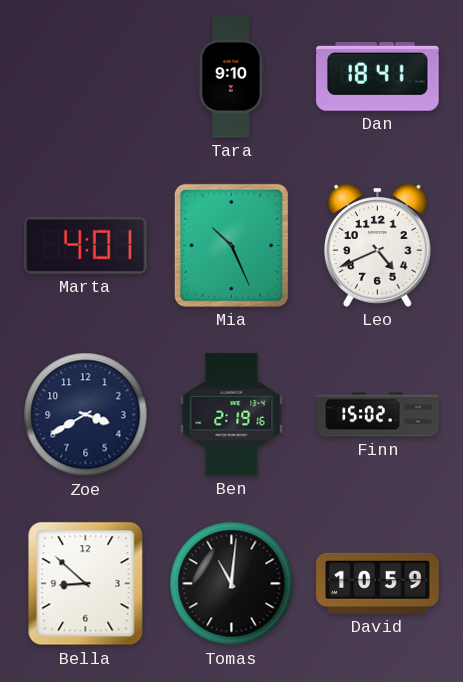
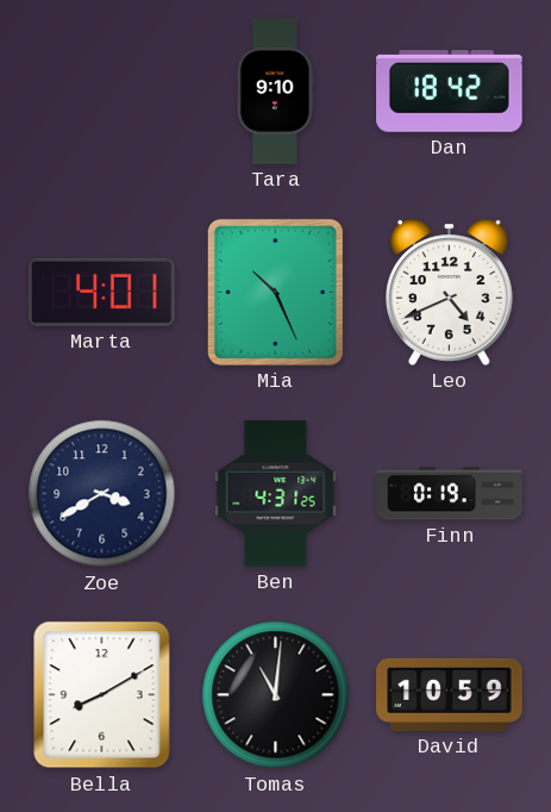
Dan: 18:41 -> 18:42 (450, 92)
Ben: 2:19 -> 4:31 (276, 494)
Finn: 15:02 -> 0:19 (450, 494)
Bella: 8:52 -> 8:10 (102, 695)
